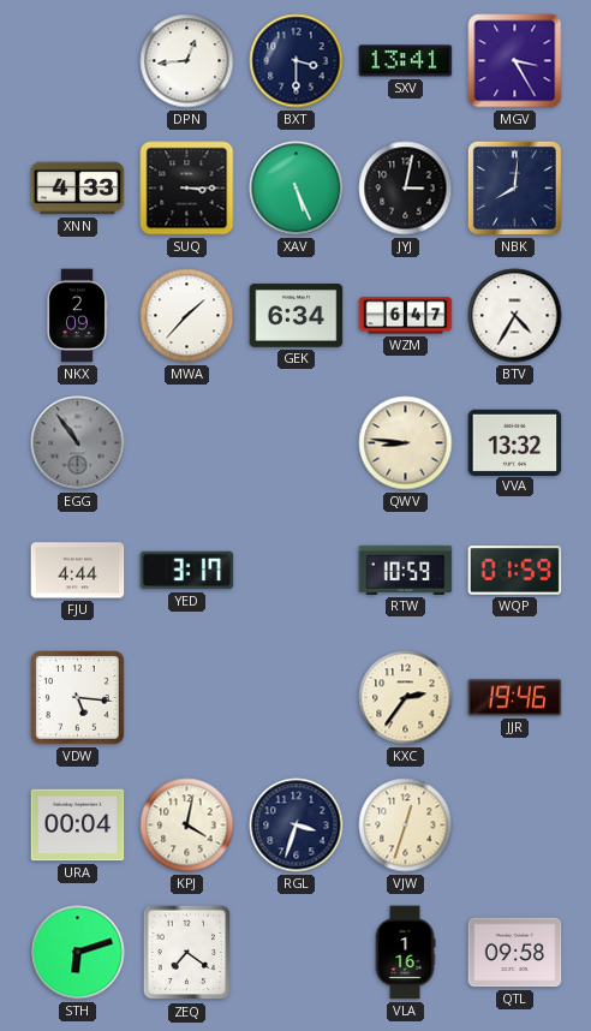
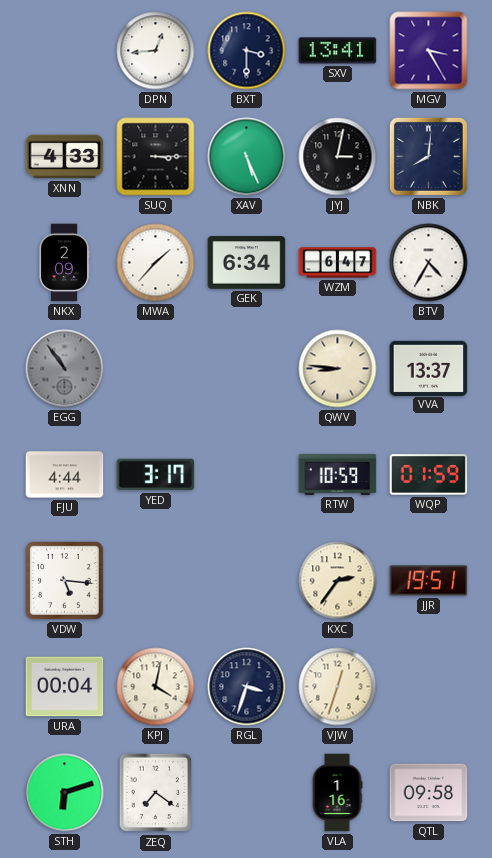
VVA: 13:32 -> 13:37 (429, 368)
JJR: 19:46 -> 19:51 (429, 581)
